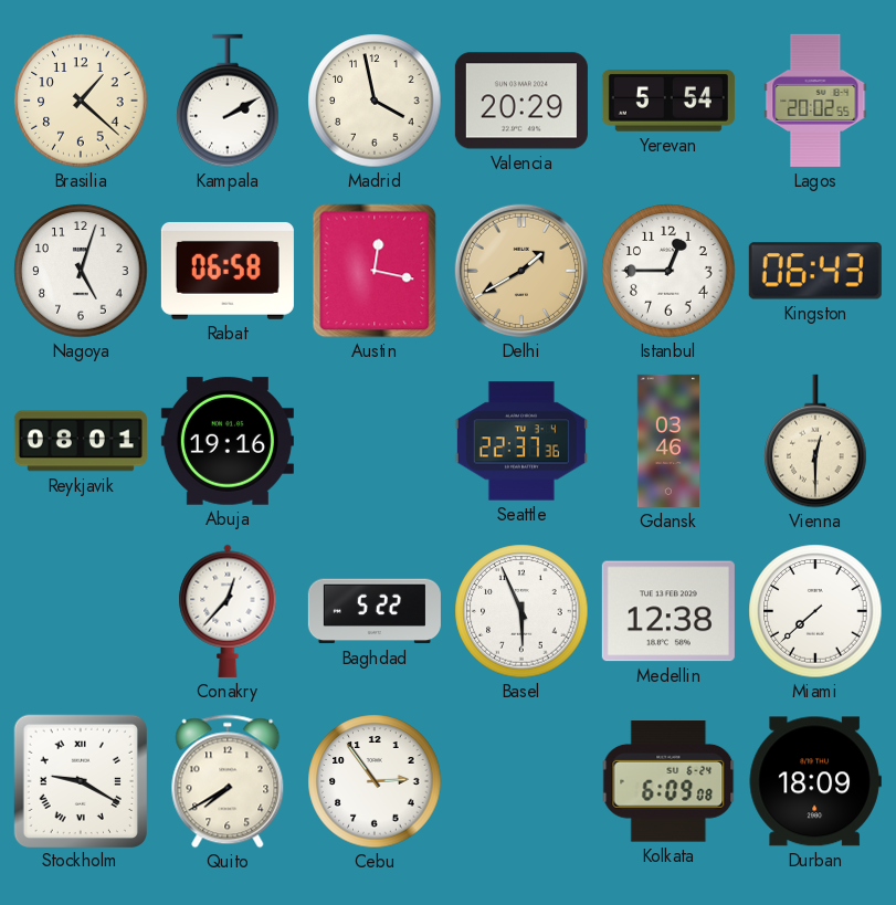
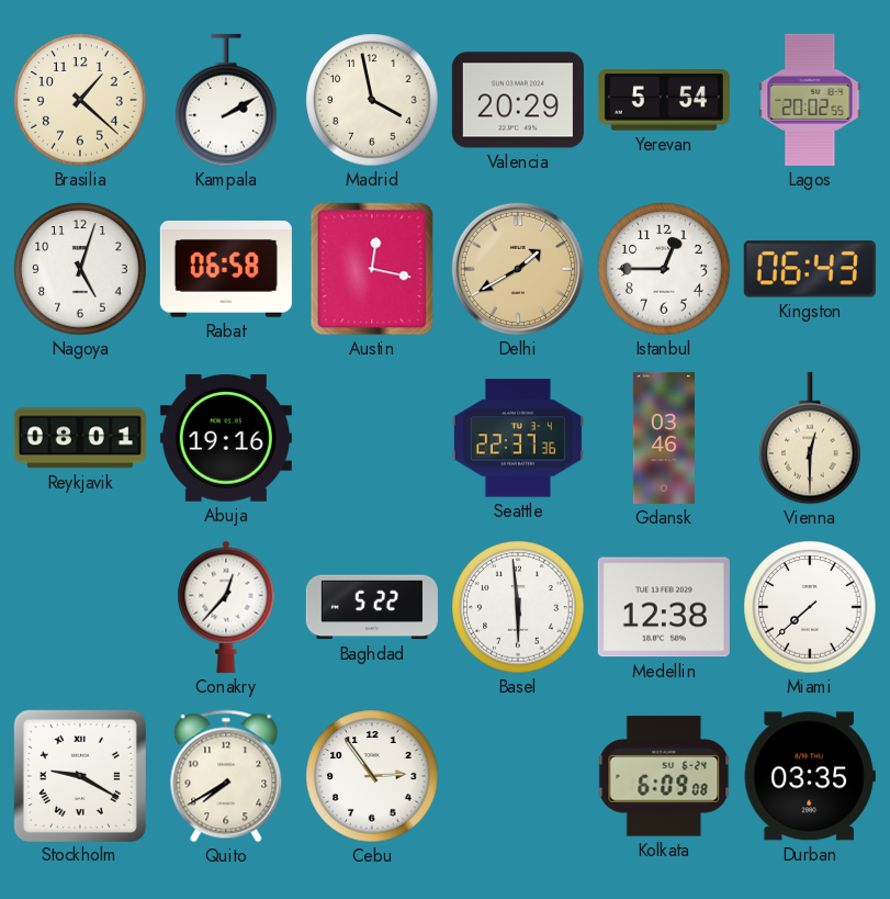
Basel: 5:56 -> 5:59 (518, 607)
Durban: 18:09 -> 03:35 (810, 776)
